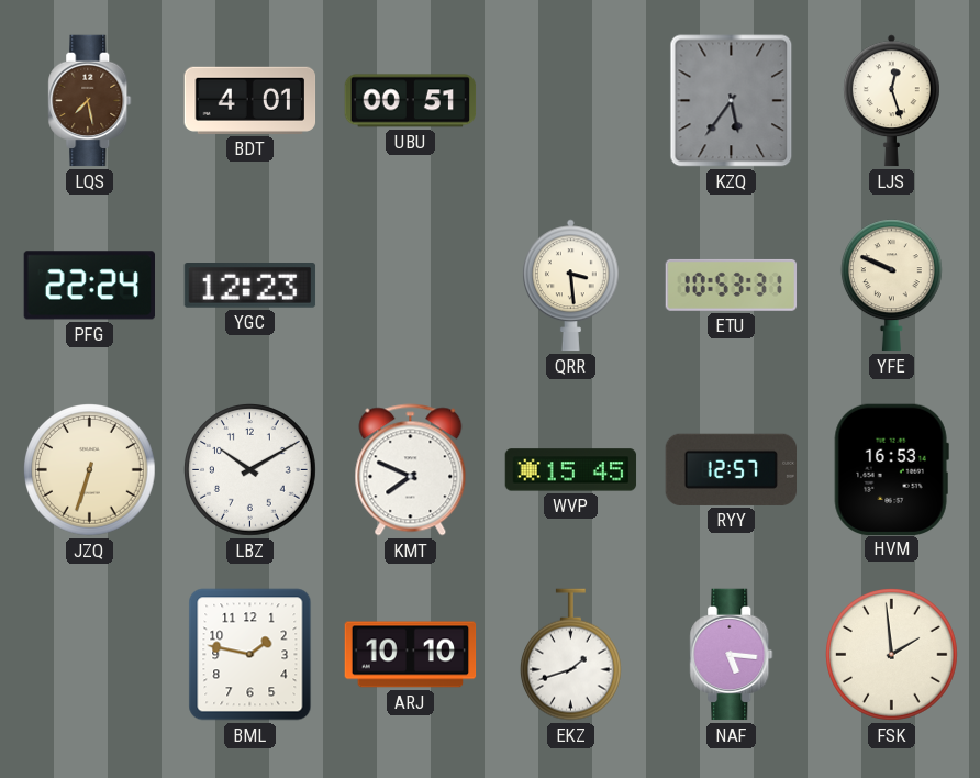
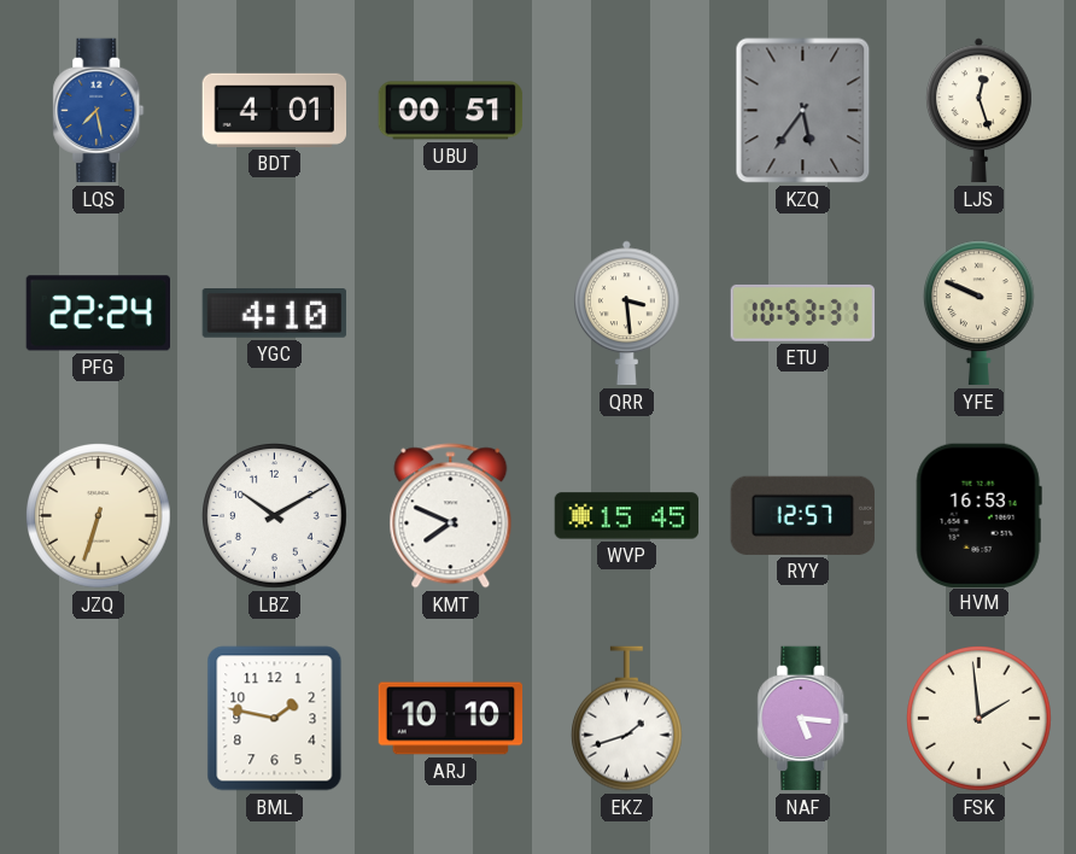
LQS dial: brown -> blue (99, 111)
YGC: 12:23 -> 4:10 (275, 314)
